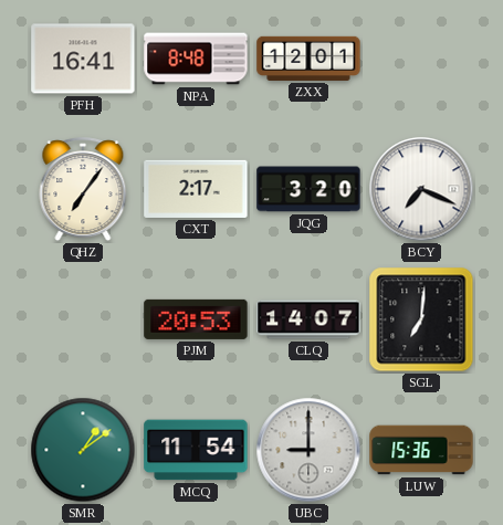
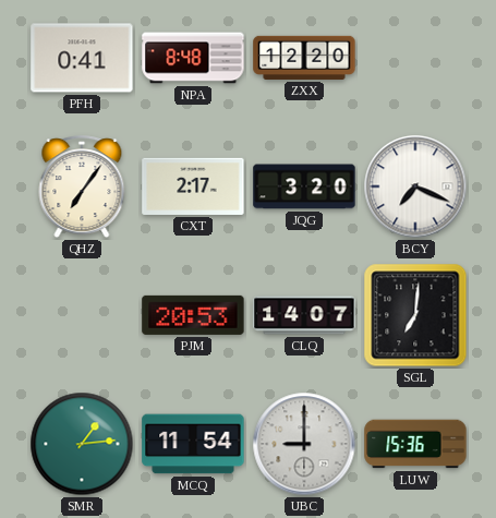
PFH: 16:41 -> 0:41 (82, 58)
ZXX: 12:01 -> 12:20 (304, 58)
SMR: 1:09 -> 1:14 (82, 444)
